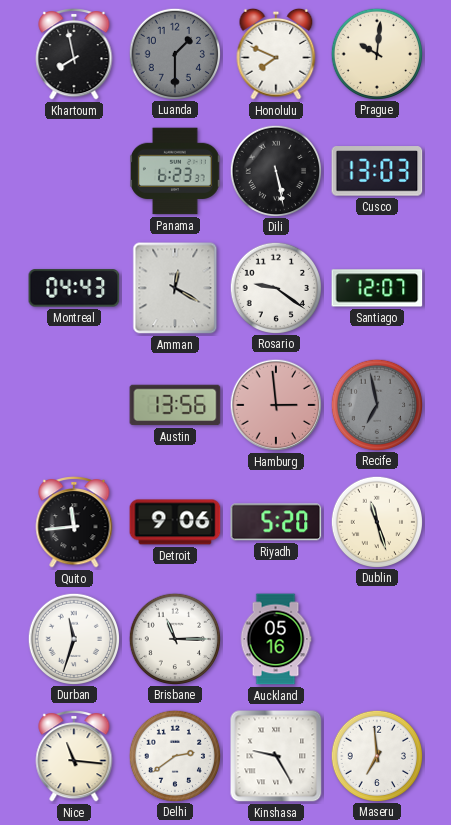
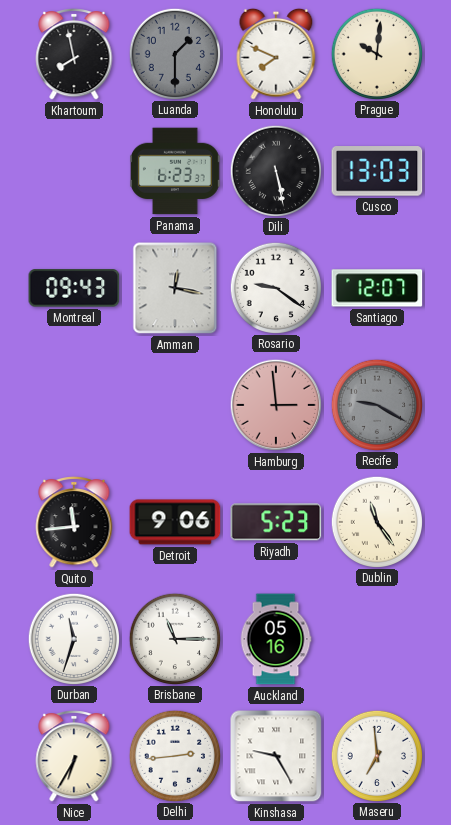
Montreal: 04:43 -> 09:43 (74, 288)
Amman: 12:20 -> 12:17 (175, 288)
Austin: 13:56 -> none (175, 405)
Recife: 6:58 -> 9:20 (376, 404)
Riyadh: 5:20 -> 5:23 (276, 522)
Dublin: 11:27 -> 11:24 (376, 521)
Nice: 11:16 -> 6:35 (74, 757)
Delhi: 2:39 -> 2:44 (174, 755)
